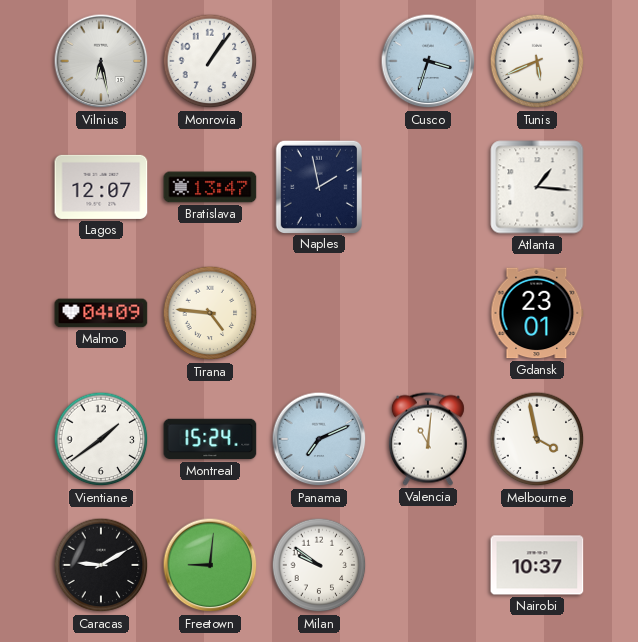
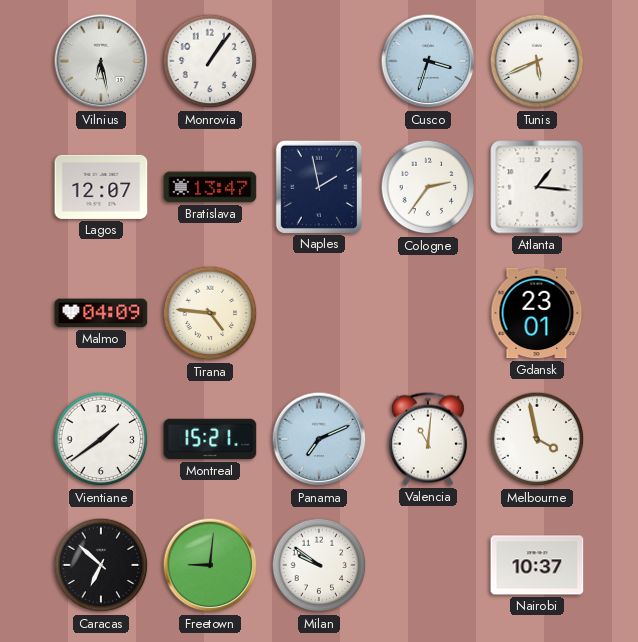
Cologne: none -> 2:36 (428, 187)
Montreal: 15:24 -> 15:21 (210, 439)
Caracas: 9:10 -> 6:52 (101, 565)
